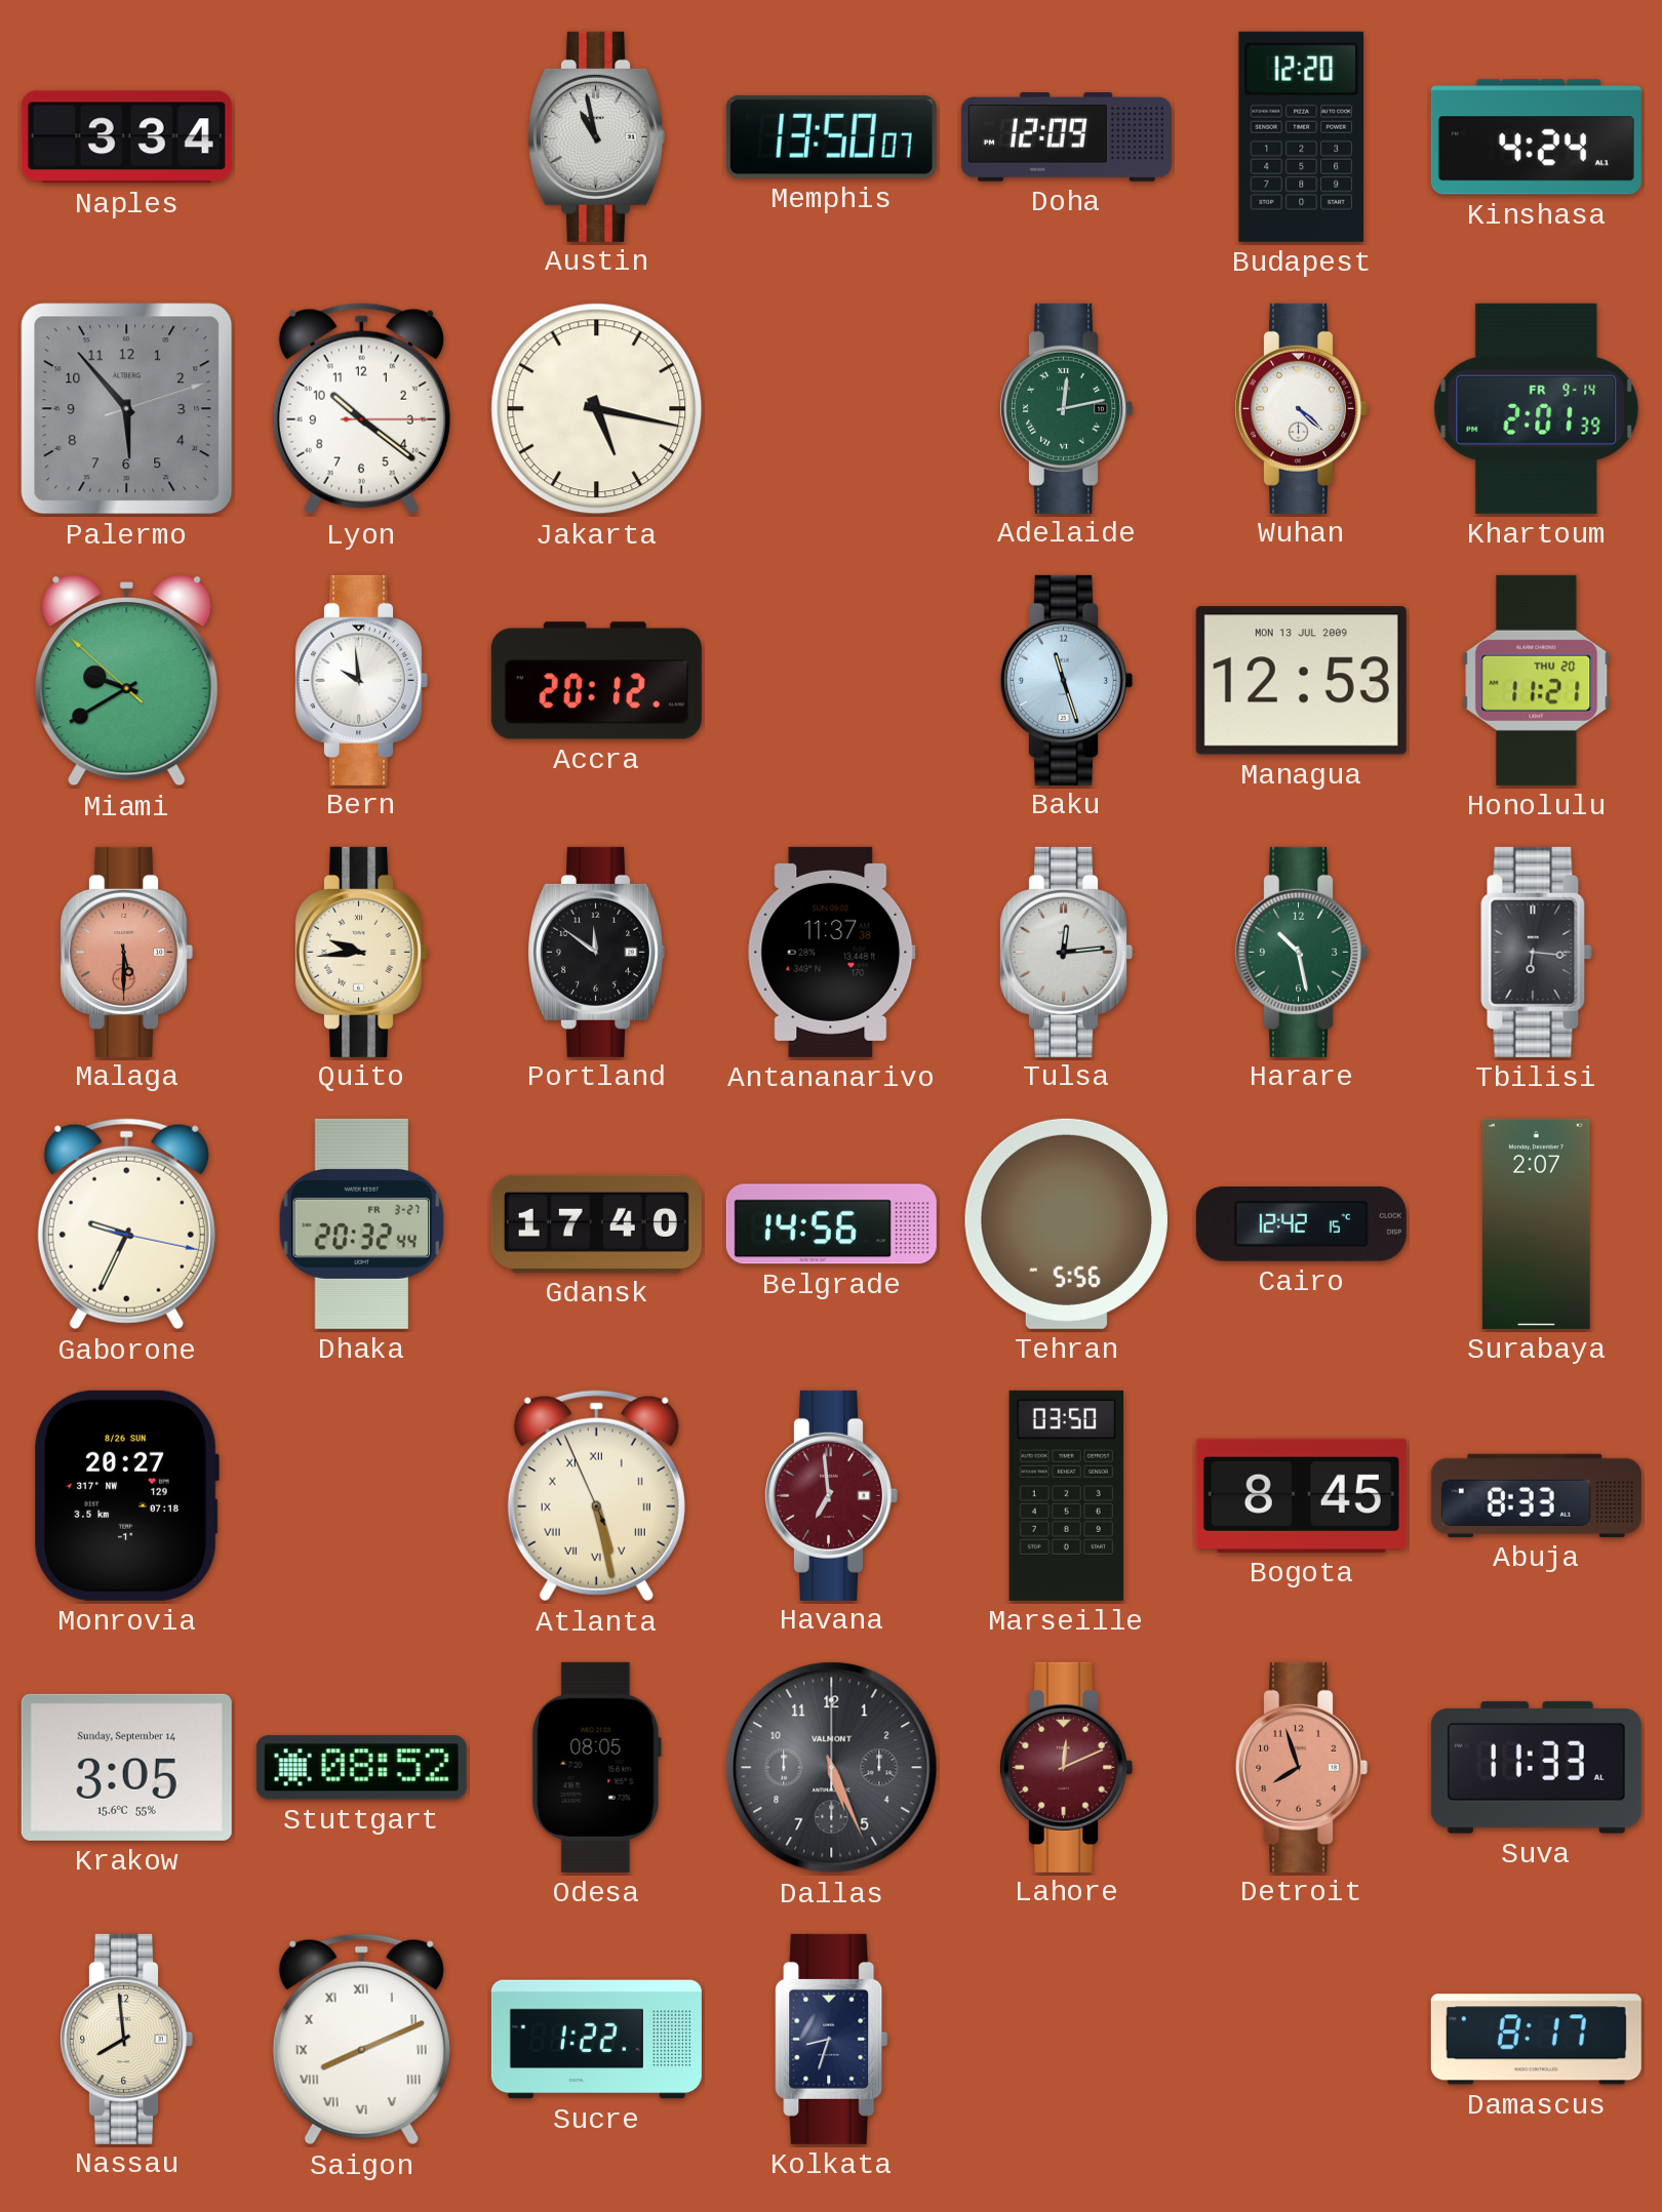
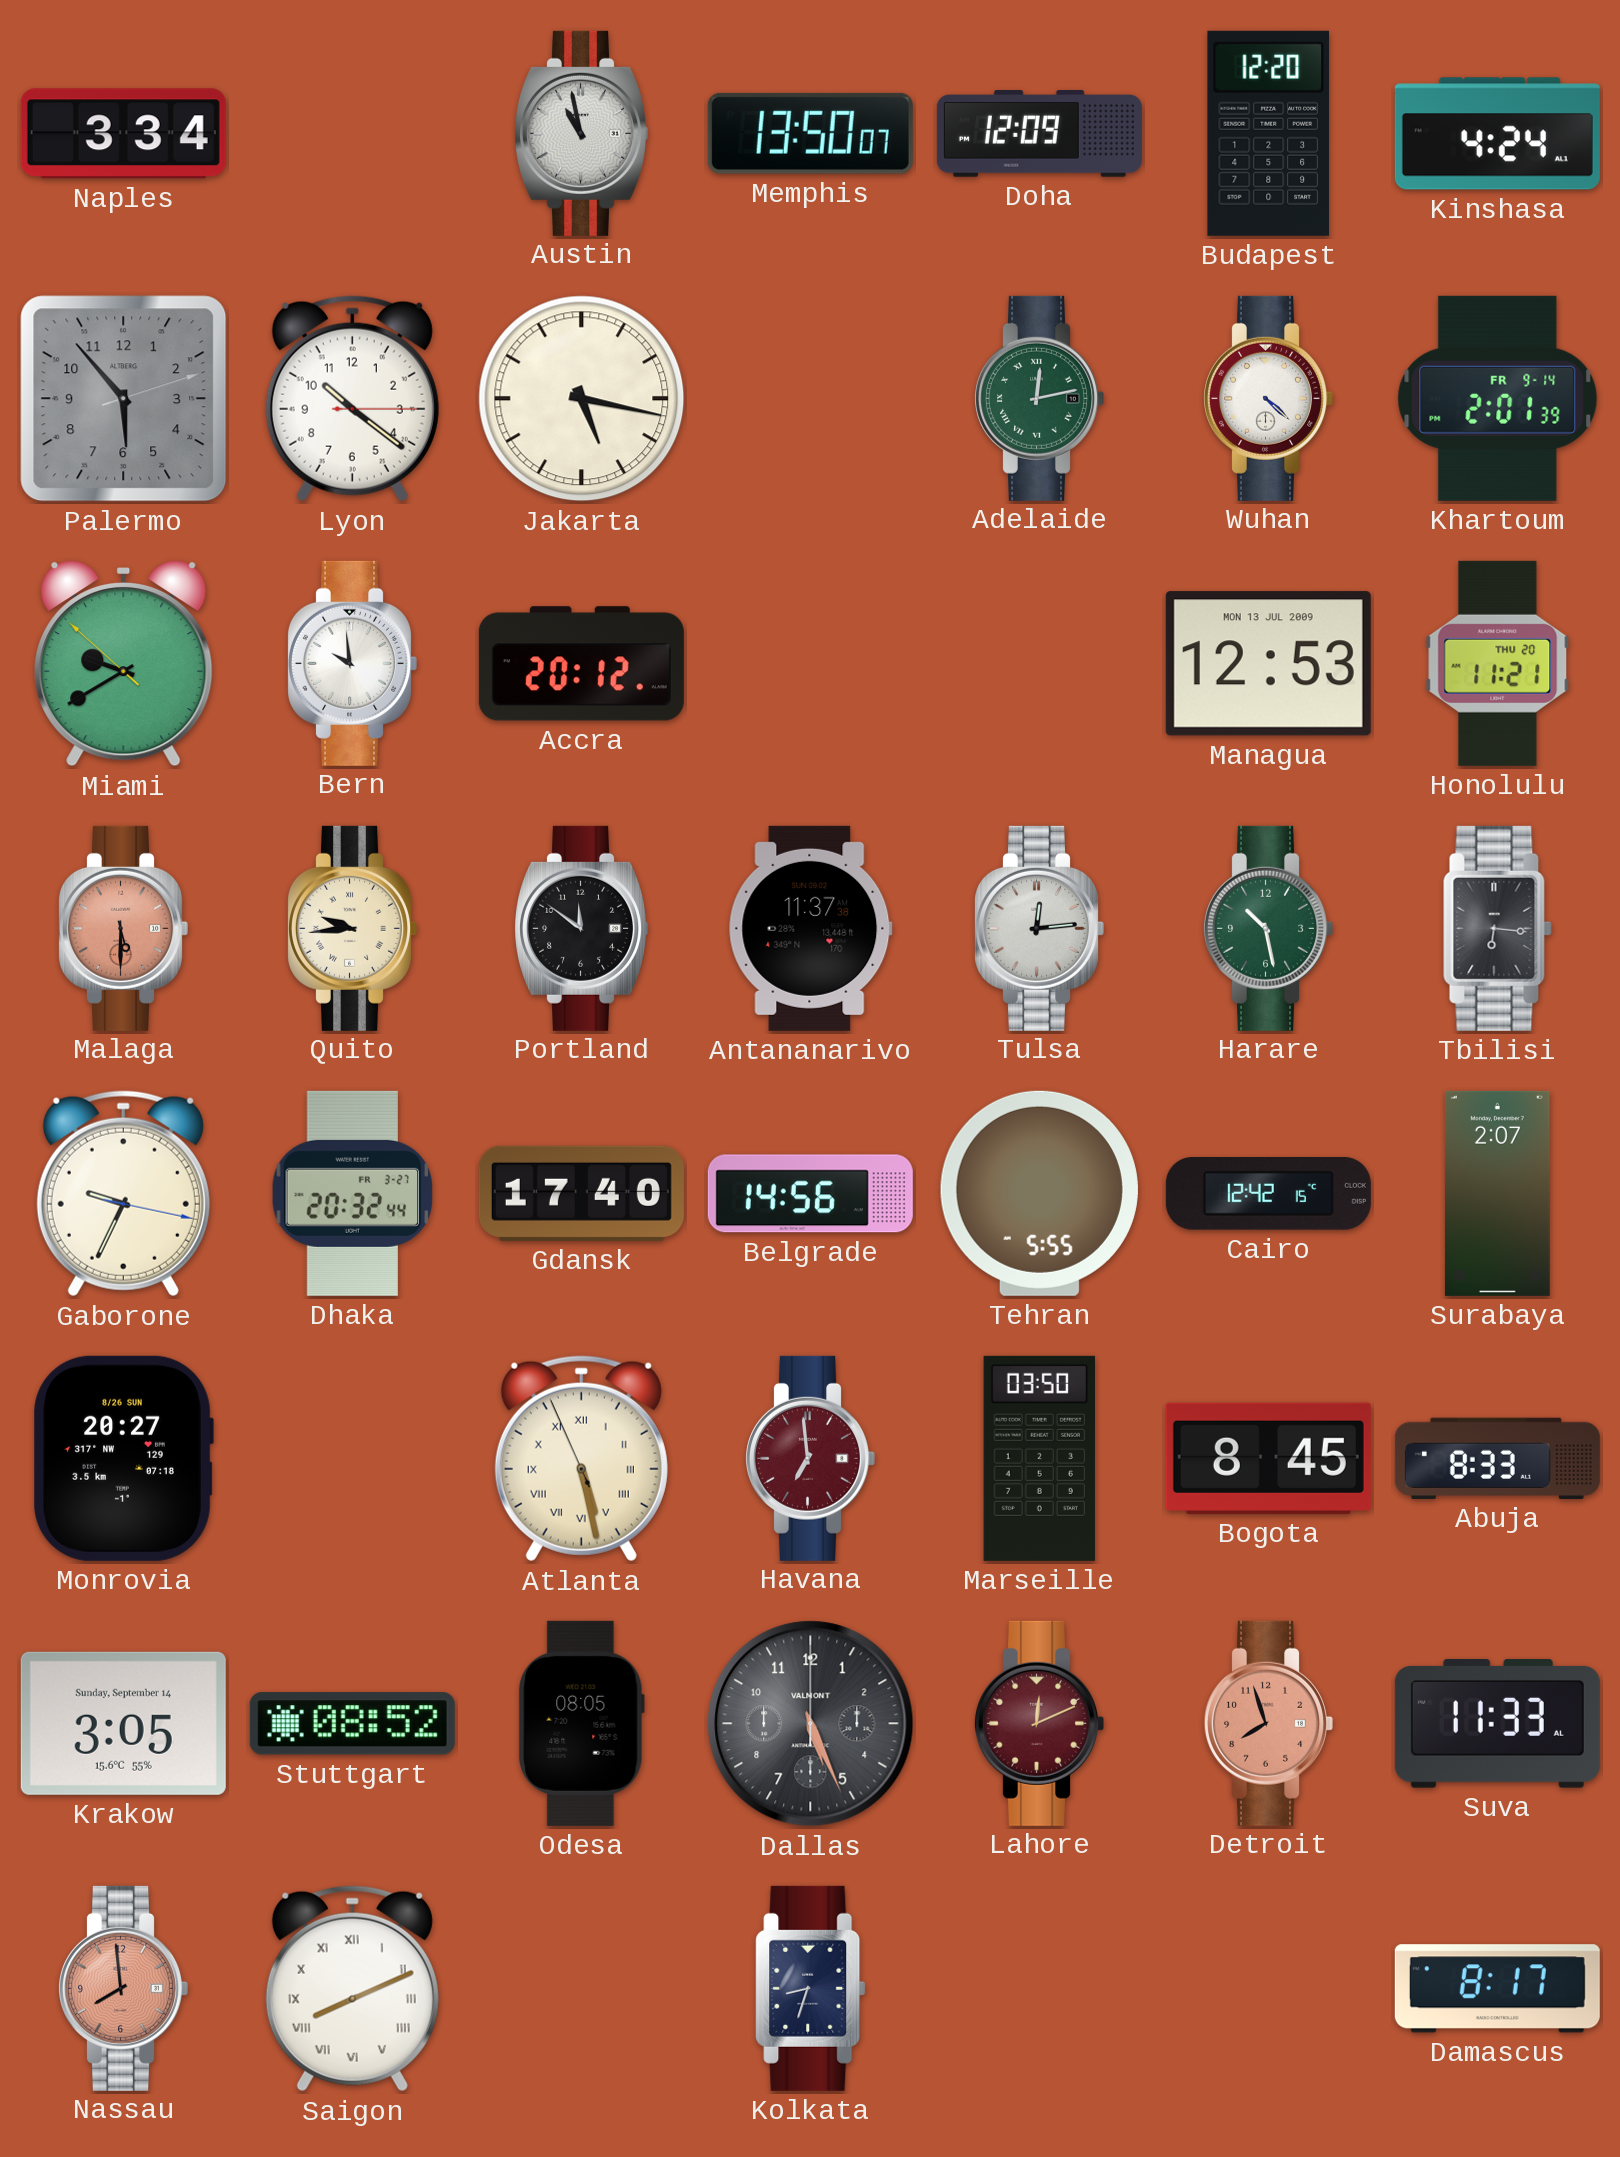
Baku: 11:27 -> none (1066, 680)
Tehran: 5:56 -> 5:55 (1039, 1193)
Nassau dial: cream -> salmon (123, 1988)
Sucre: 1:22 -> none (596, 2040)
